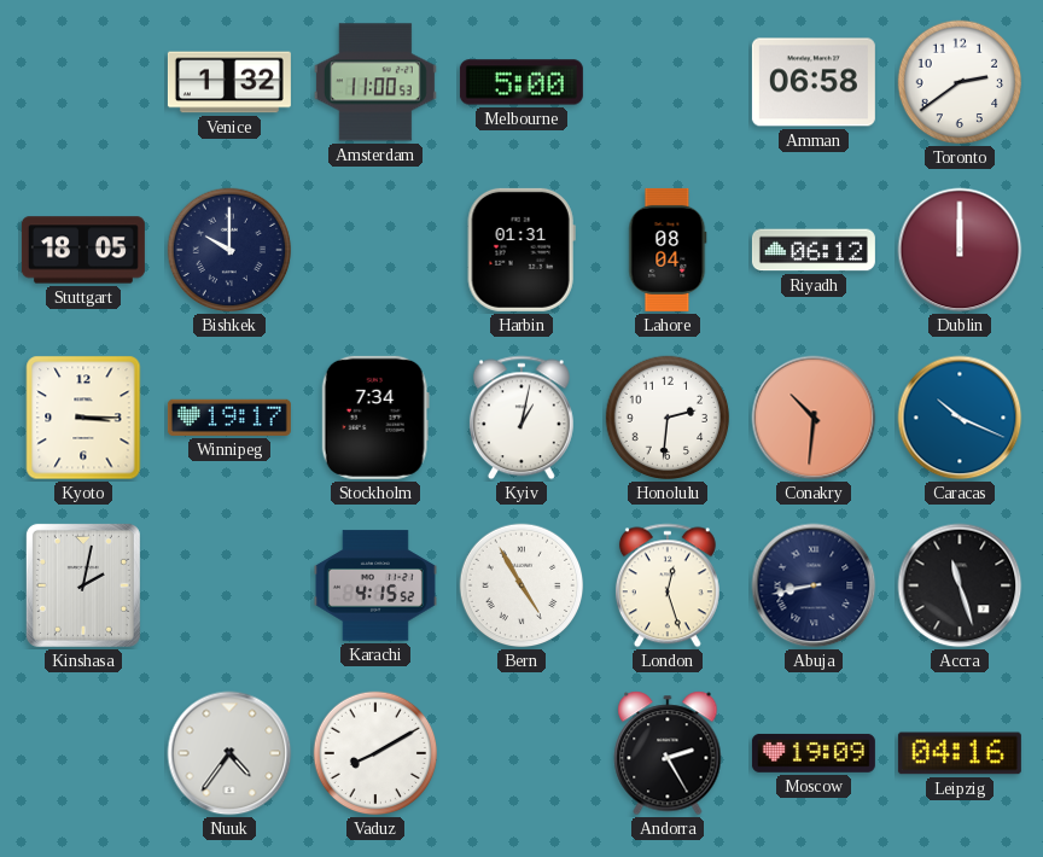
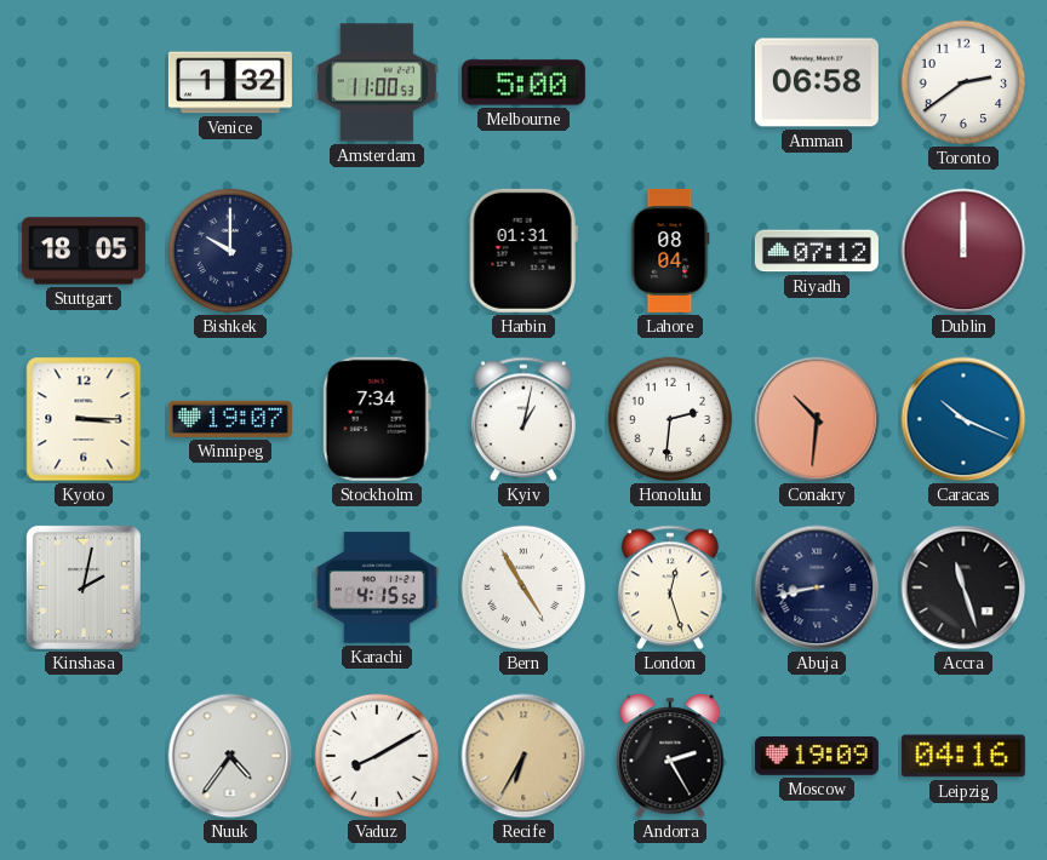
Riyadh: 06:12 -> 07:12 (817, 251)
Winnipeg: 19:17 -> 19:07 (230, 419)
Recife: none -> 6:35 (523, 756)
